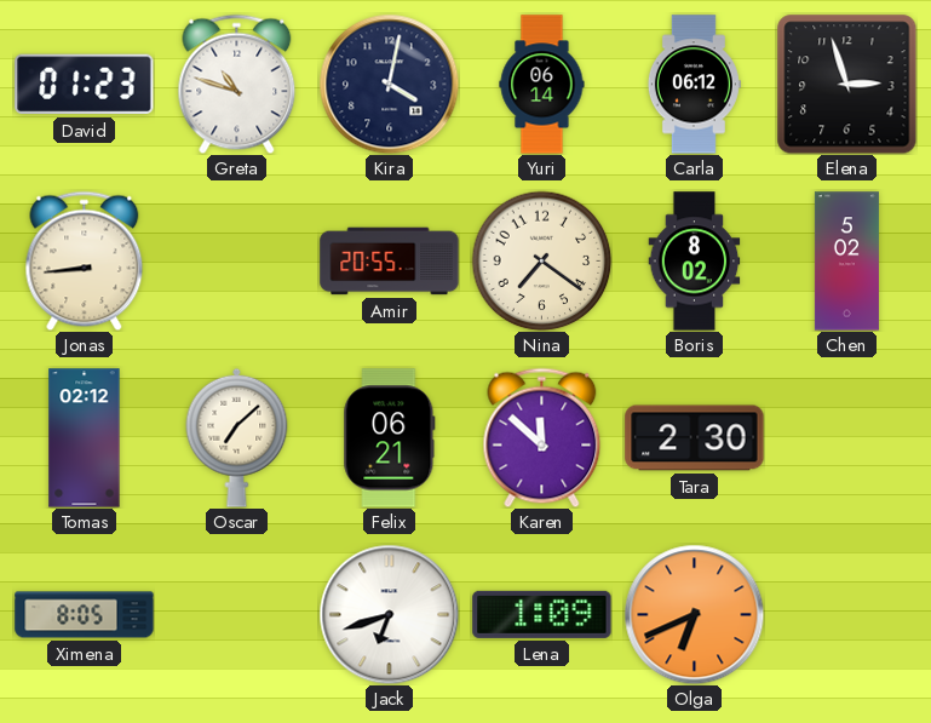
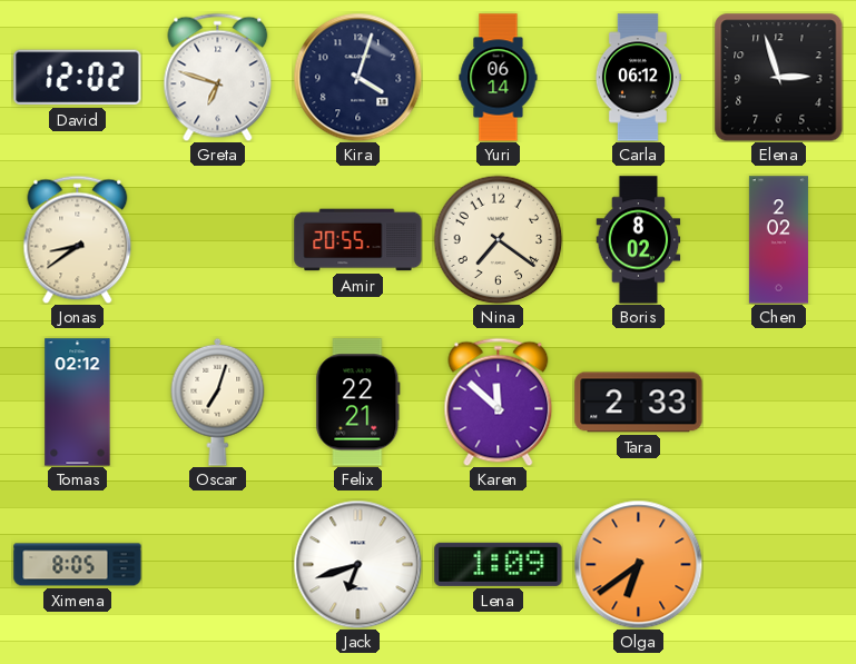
David: 01:23 -> 12:02 (78, 78)
Greta: 10:48 -> 6:48 (218, 77)
Kira: 4:02 -> 4:03 (357, 77)
Jonas: 8:44 -> 8:39 (78, 239)
Chen: 5:02 -> 2:02 (778, 240)
Oscar: 7:08 -> 7:03 (218, 402)
Felix: 06:21 -> 22:21 (358, 403)
Tara: 2:30 -> 2:33 (639, 403)
Olga: 6:41 -> 6:39 (638, 564)
